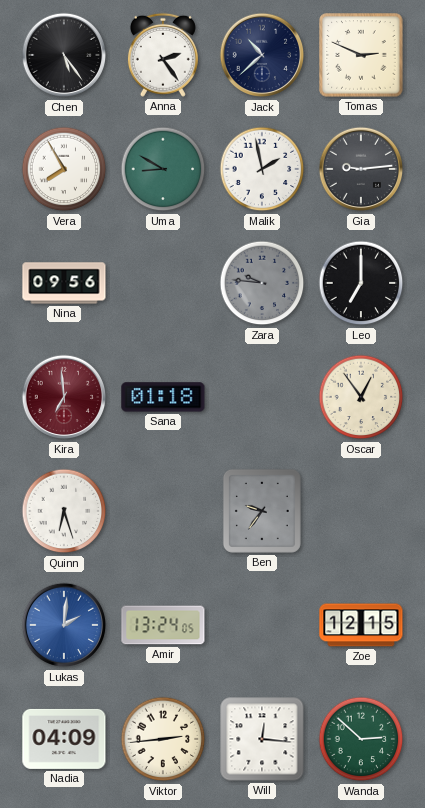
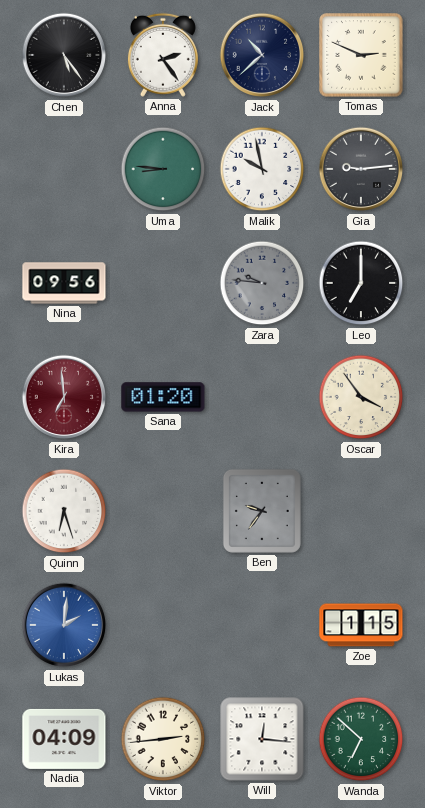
Vera: 7:55 -> none (64, 169)
Uma: 8:50 -> 8:46 (163, 169)
Malik: 1:58 -> 9:58 (262, 169)
Sana: 01:18 -> 01:20 (163, 397)
Oscar: 12:54 -> 3:54 (361, 397)
Amir: 13:24 -> none (163, 625)
Zoe: 12:15 -> 1:15 (361, 625)
Wanda: 2:52 -> 6:52 (361, 739)
